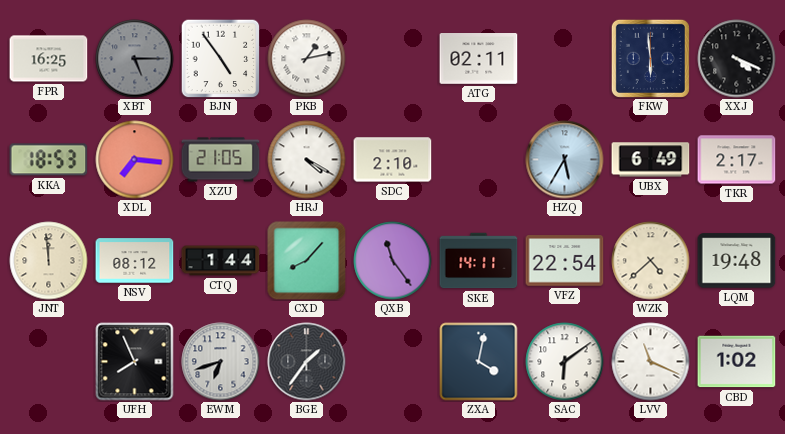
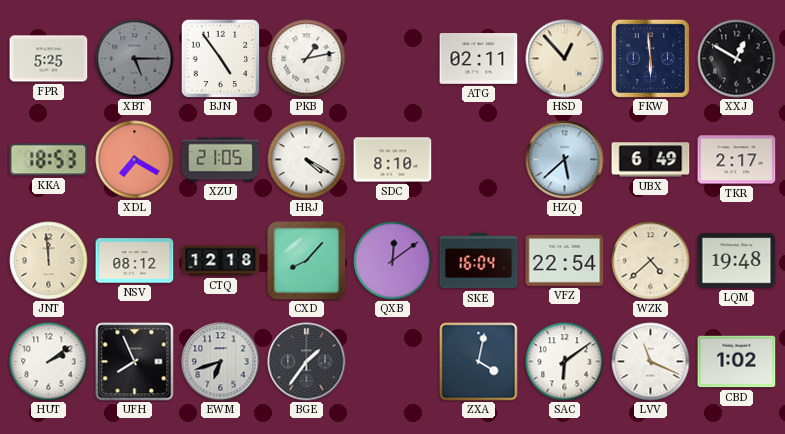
FPR: 16:25 -> 5:25 (49, 59)
HSD: none -> 12:53 (565, 59)
XXJ: 4:19 -> 12:50 (737, 59)
XDL: 7:16 -> 7:20 (135, 160)
SDC: 2:10 -> 8:10 (393, 160)
HZQ: 5:35 -> 5:38 (565, 160)
CTQ: 1:44 -> 12:18 (221, 261)
QXB: 11:24 -> 12:09 (393, 261)
SKE: 14:11 -> 16:04 (479, 261)
HUT: none -> 2:09 (49, 362)
